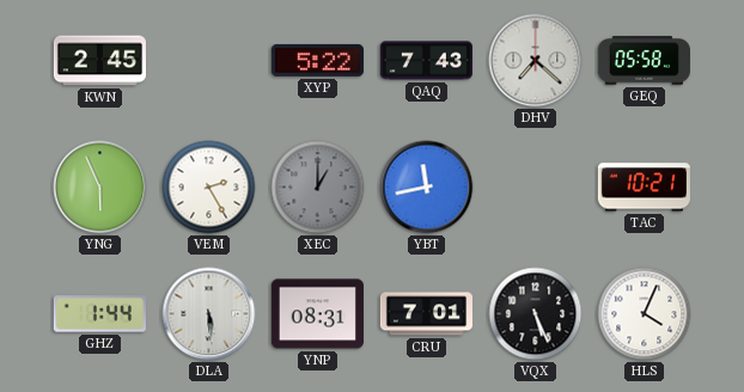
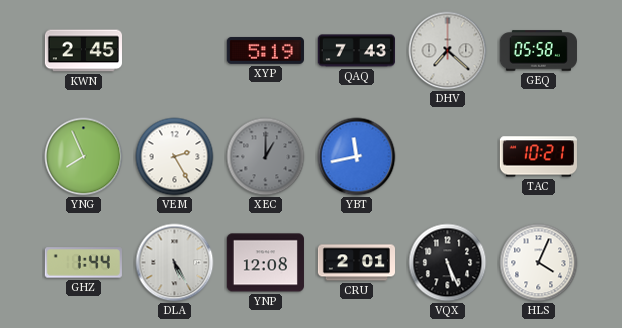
XYP: 5:22 -> 5:19 (265, 50)
YNG: 5:56 -> 7:56 (84, 157)
DLA: 5:29 -> 5:25 (175, 263)
YNP: 08:31 -> 12:08 (265, 263)
CRU: 7:01 -> 2:01 (356, 263)
